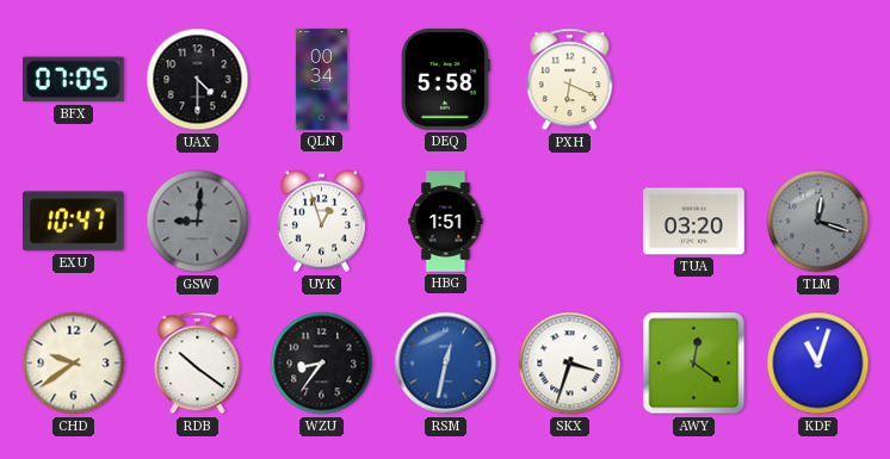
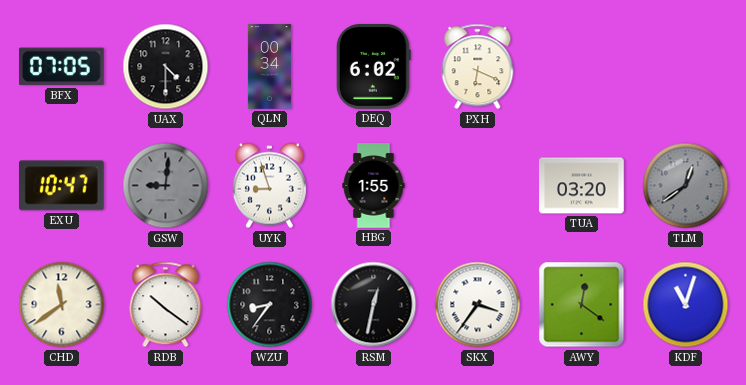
DEQ: 5:58 -> 6:02 (373, 67)
UYK: 12:57 -> 8:57 (269, 186)
HBG: 1:51 -> 1:55 (374, 186)
TLM: 12:18 -> 12:39 (686, 186)
CHD: 9:39 -> 11:39 (62, 305)
RSM dial: blue -> black (374, 305)
SKX: 3:33 -> 3:36 (478, 305)
